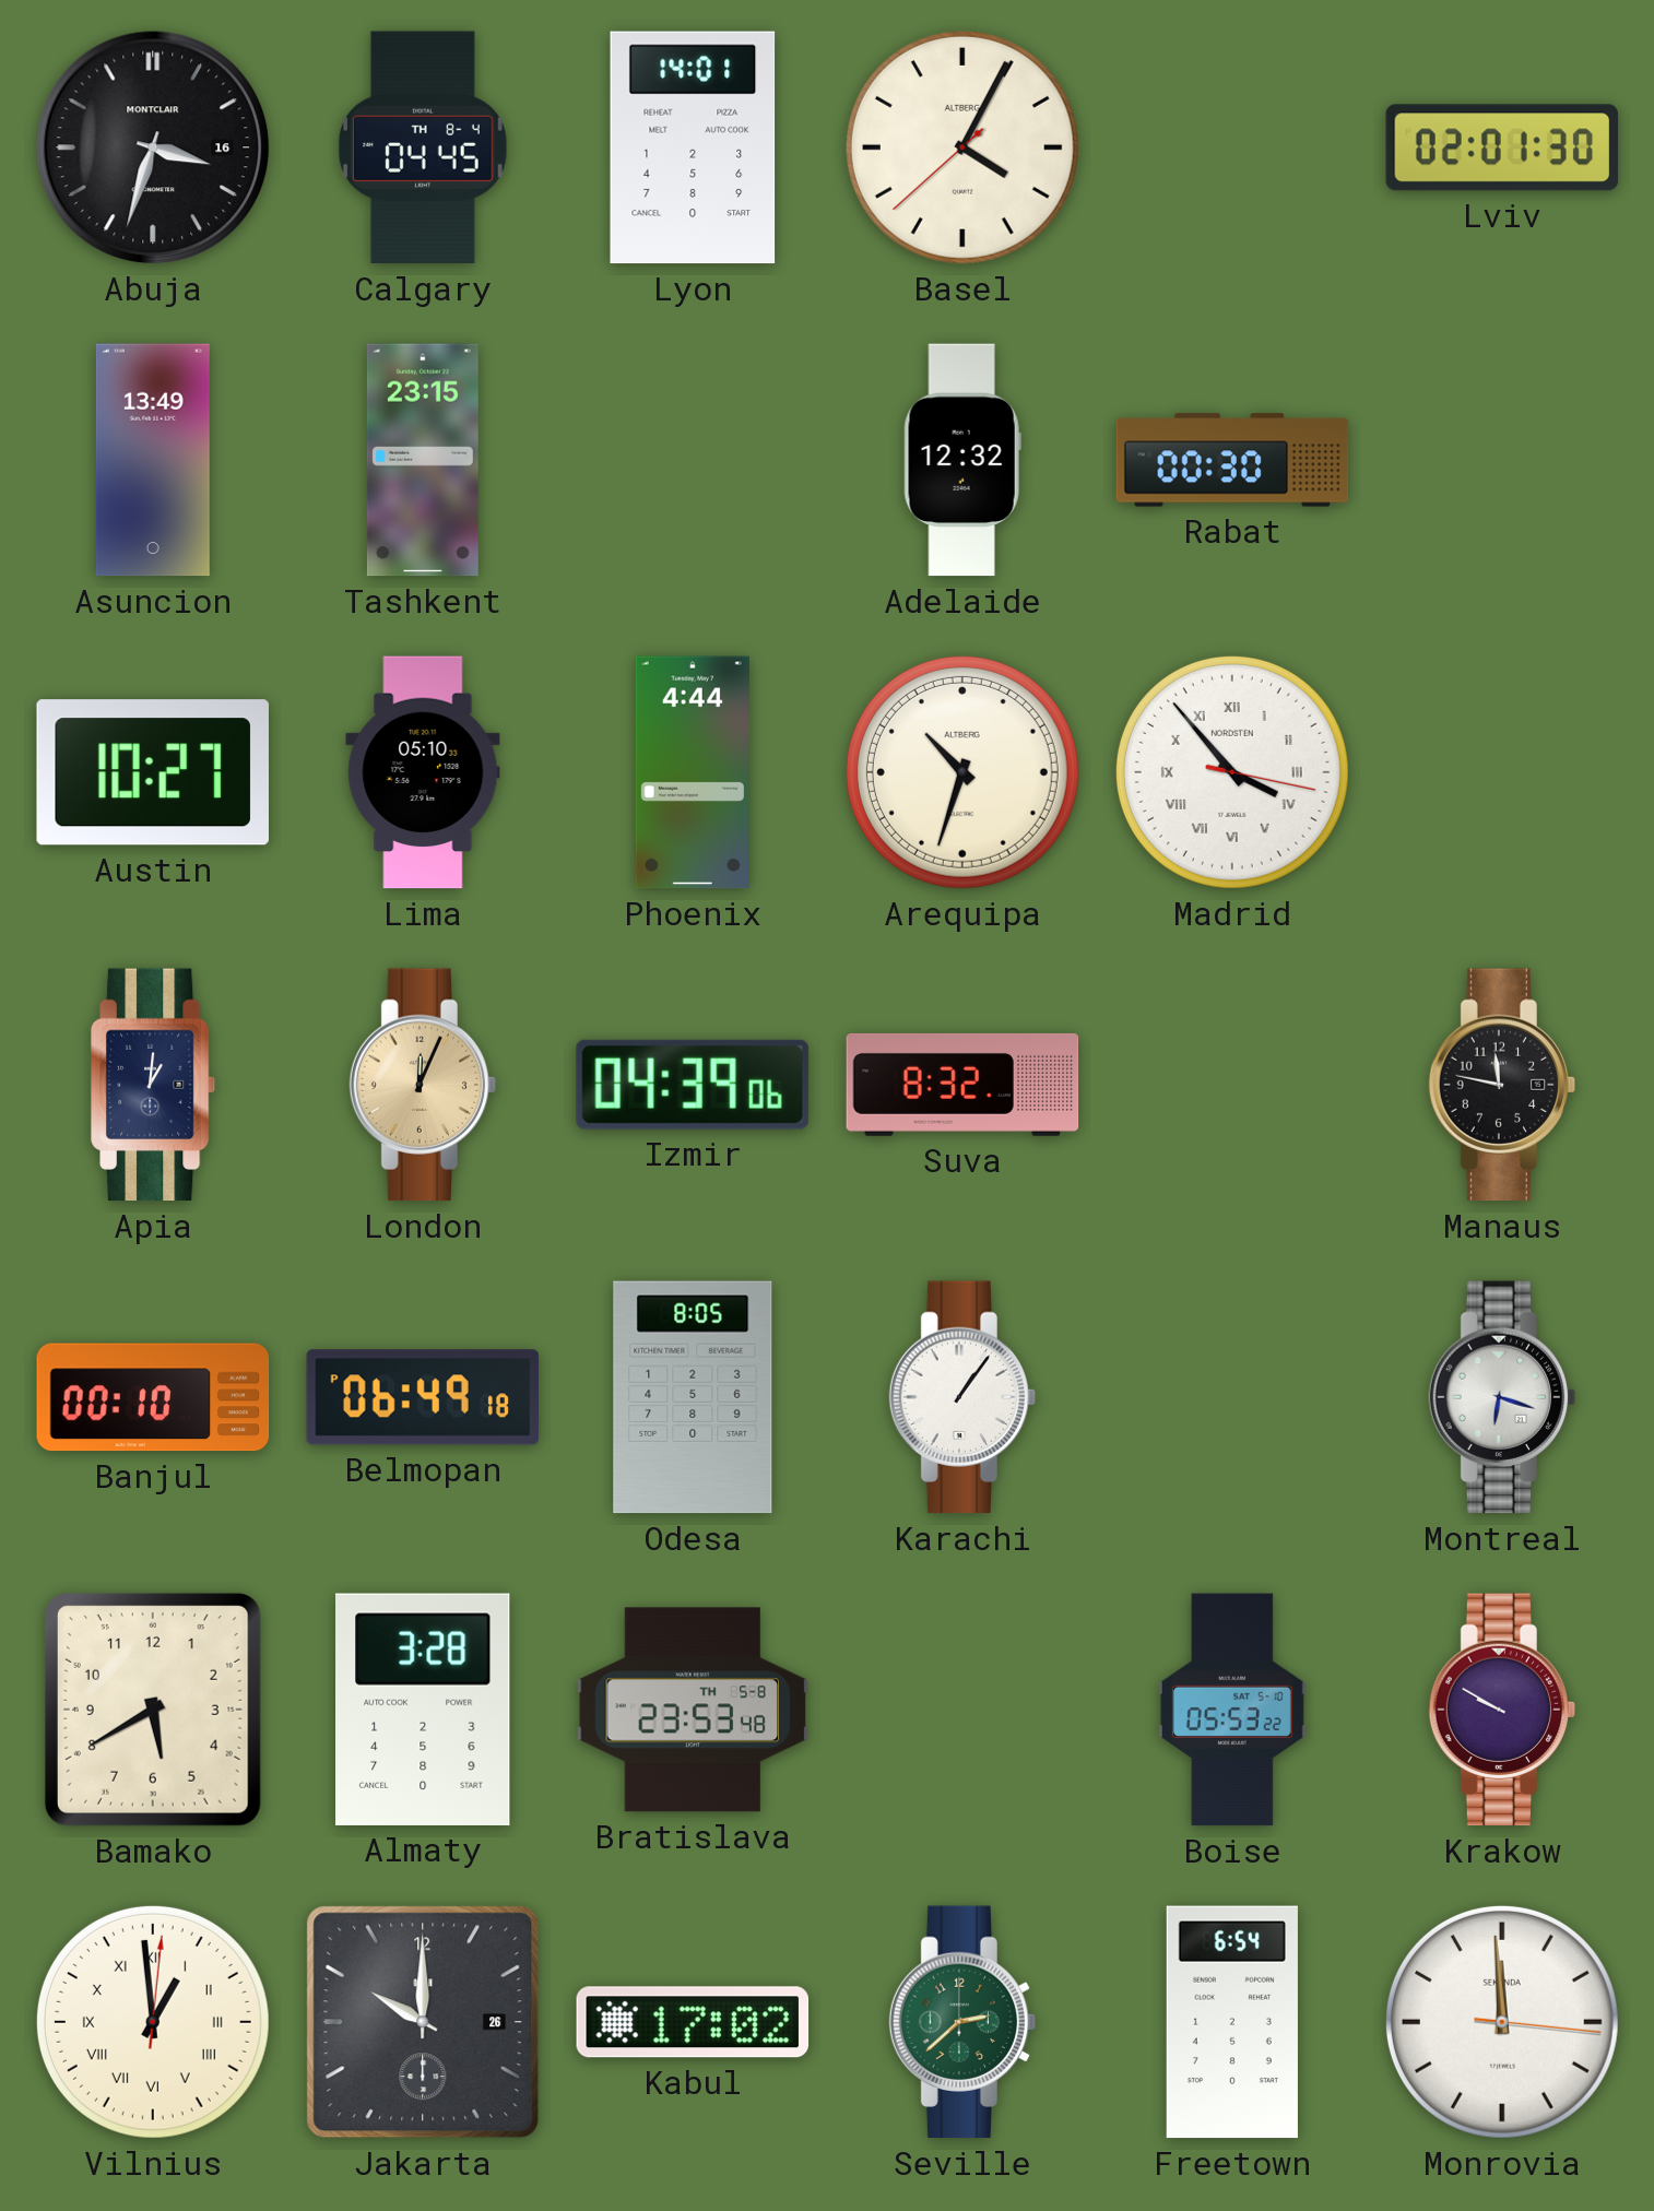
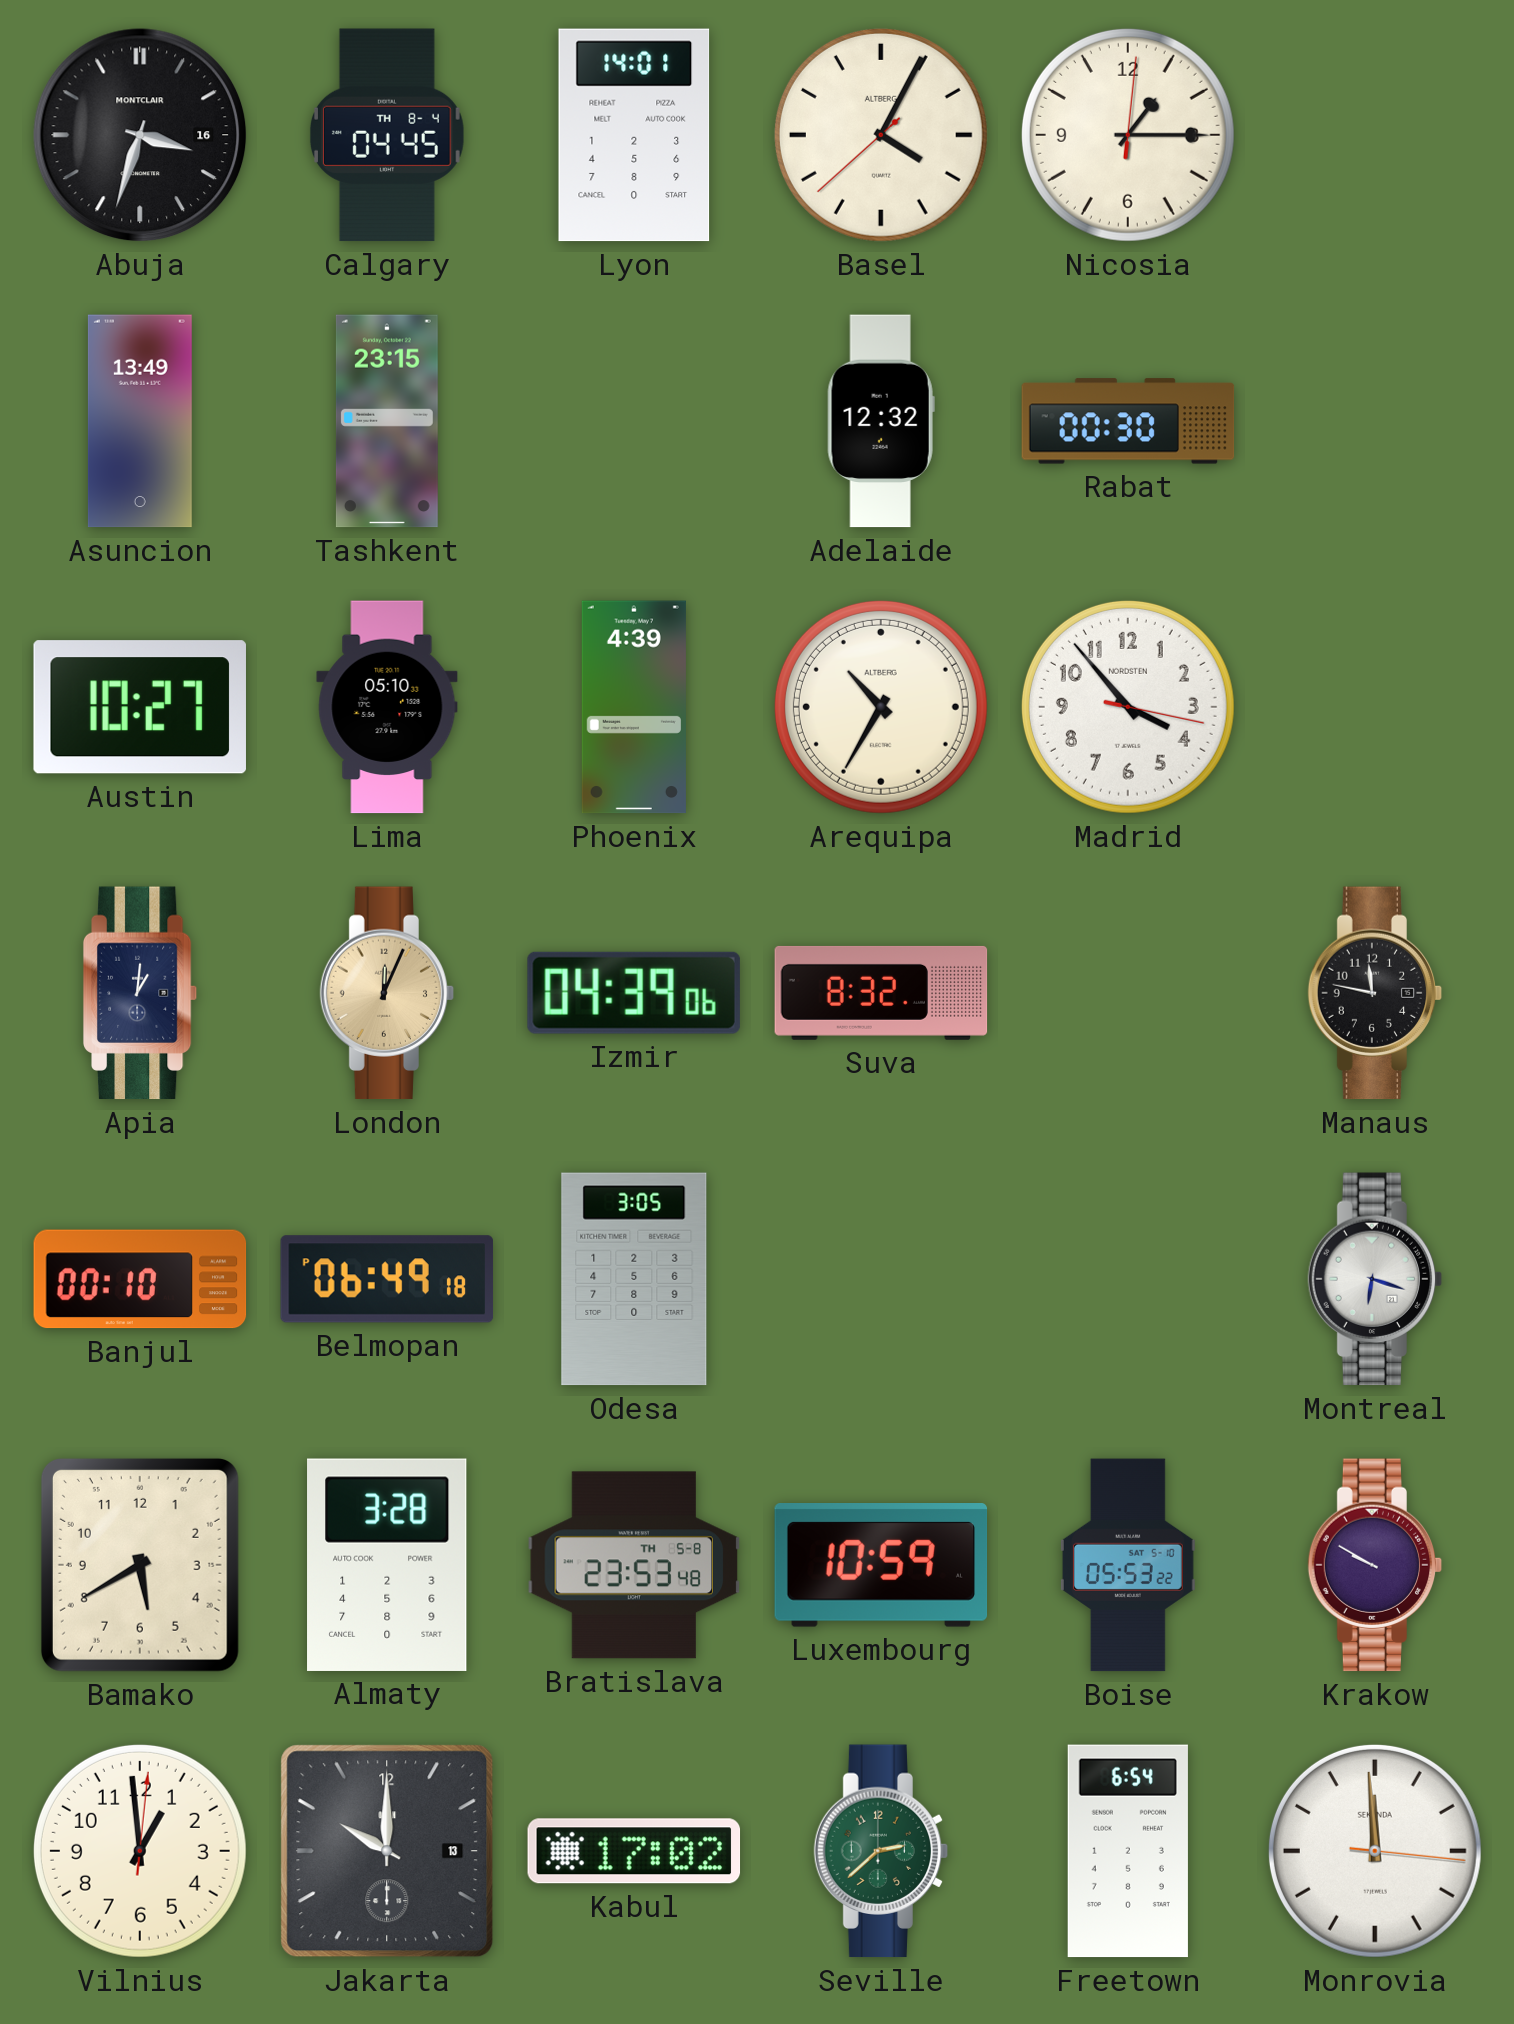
Nicosia: none -> 1:15 (1128, 135)
Lviv: 02:01 -> none (1502, 147)
Phoenix: 4:44 -> 4:39 (634, 707)
Arequipa: 10:33 -> 10:35 (881, 707)
Madrid numerals: Roman -> Arabic (1128, 707)
Odesa: 8:05 -> 3:05 (634, 1279)
Karachi: 1:06 -> none (962, 1397)
Luxembourg: none -> 10:59 (881, 1566)
Vilnius numerals: Roman -> Arabic (140, 1851)
Jakarta date: 26 -> 13 (387, 1851)
